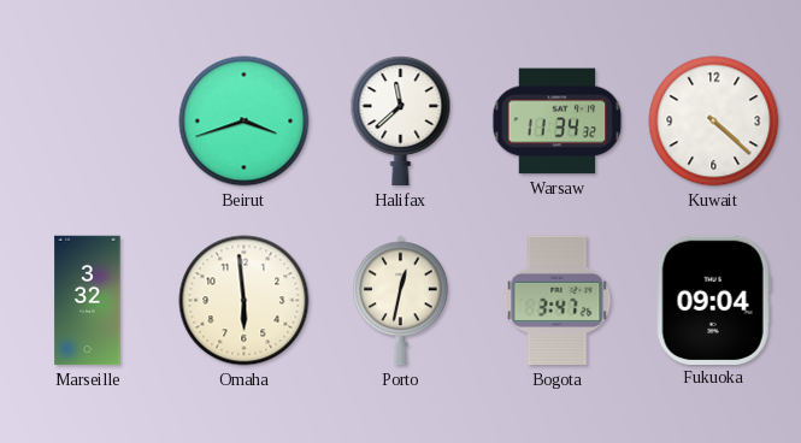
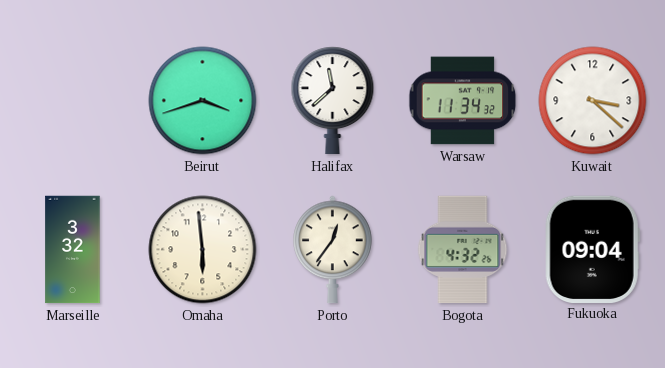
Kuwait: 4:22 -> 3:22 (593, 101)
Porto: 12:32 -> 12:36 (333, 250)
Bogota: 3:47 -> 4:32 (463, 250)
